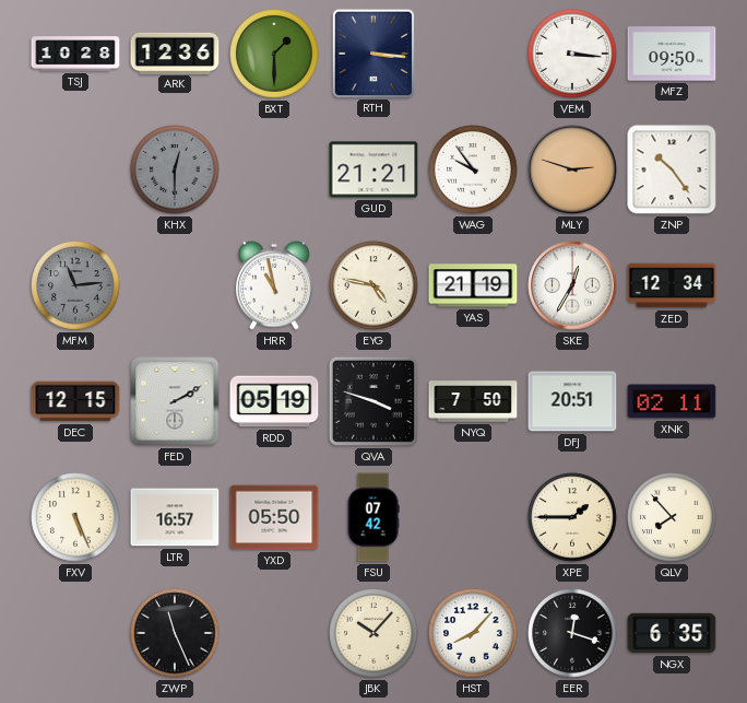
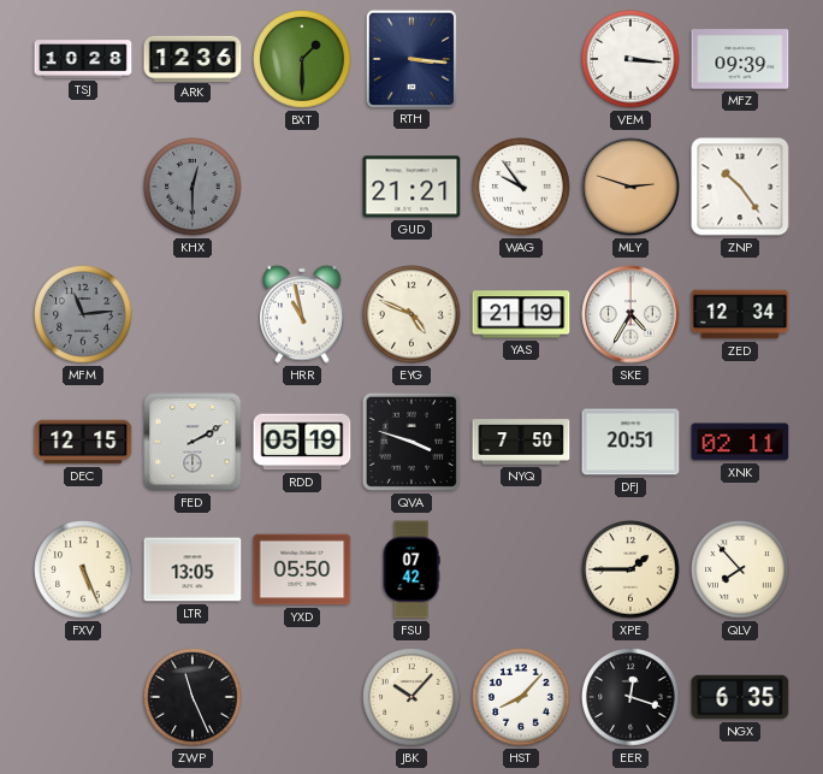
MFZ: 09:50 -> 09:39 (740, 59)
EYG: 4:47 -> 4:49 (411, 314)
SKE: 12:35 -> 4:35 (630, 314)
LTR: 16:57 -> 13:05 (193, 569)
